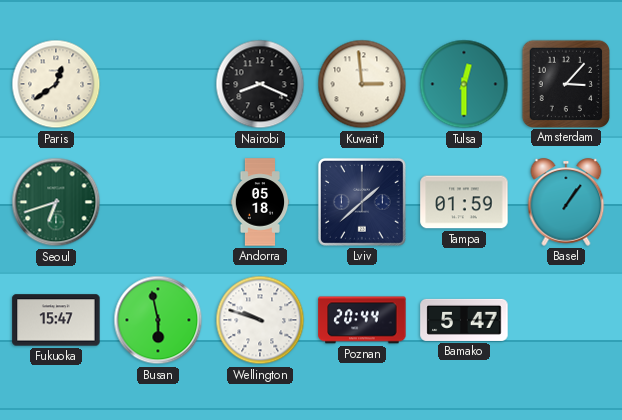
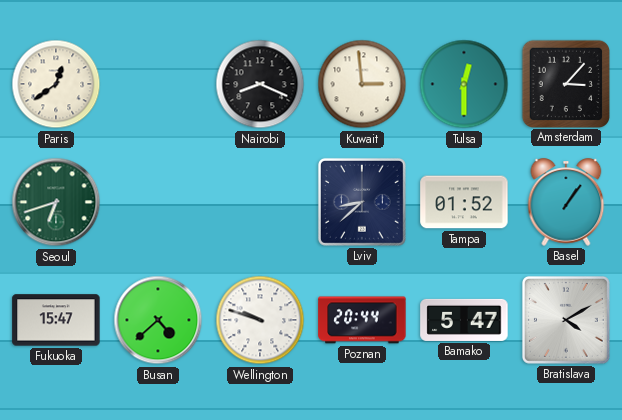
Andorra: 05:18 -> none (260, 202)
Lviv: 1:38 -> 8:38 (362, 202)
Tampa: 01:59 -> 01:52 (464, 202)
Busan: 5:58 -> 4:38 (158, 320)
Bratislava: none -> 4:10 (566, 320)
